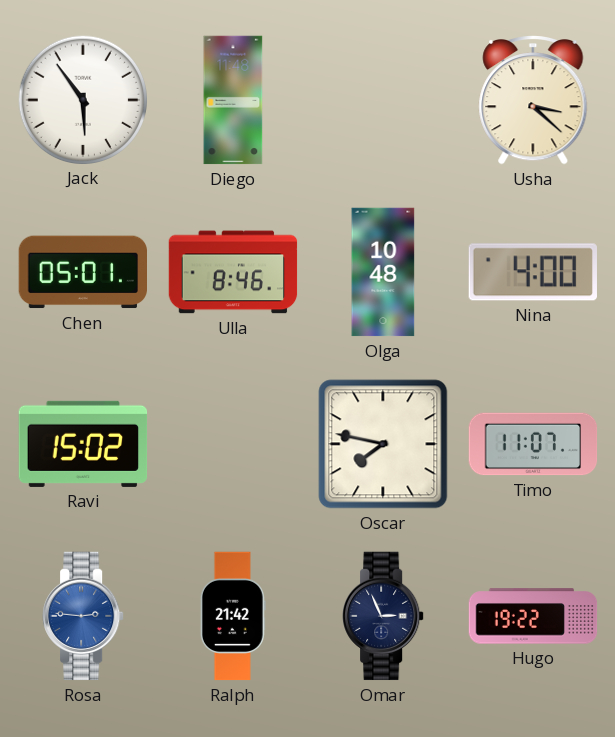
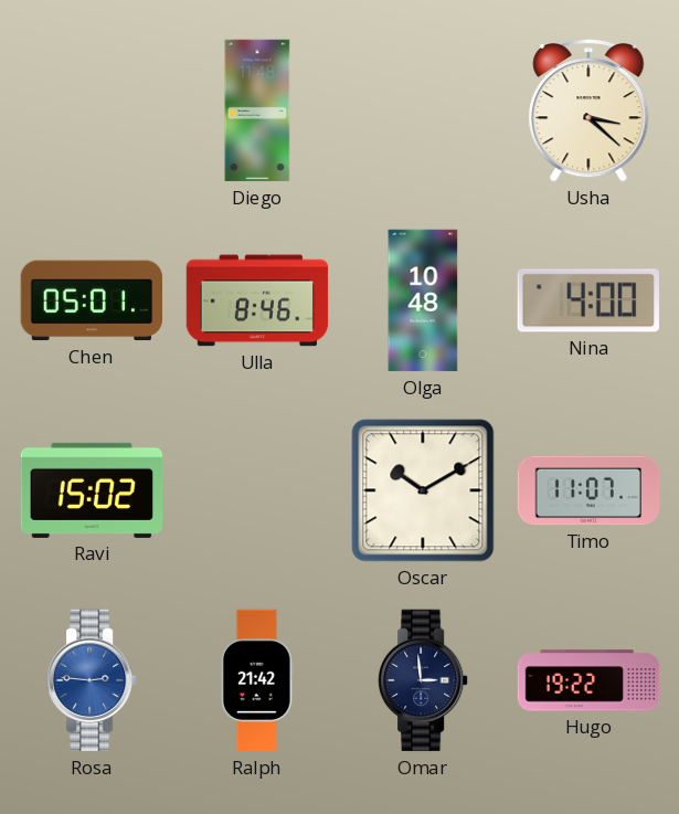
Jack: 5:54 -> none (82, 99)
Oscar: 7:47 -> 10:10 (423, 490)
Omar: 2:56 -> 2:59 (423, 680)
